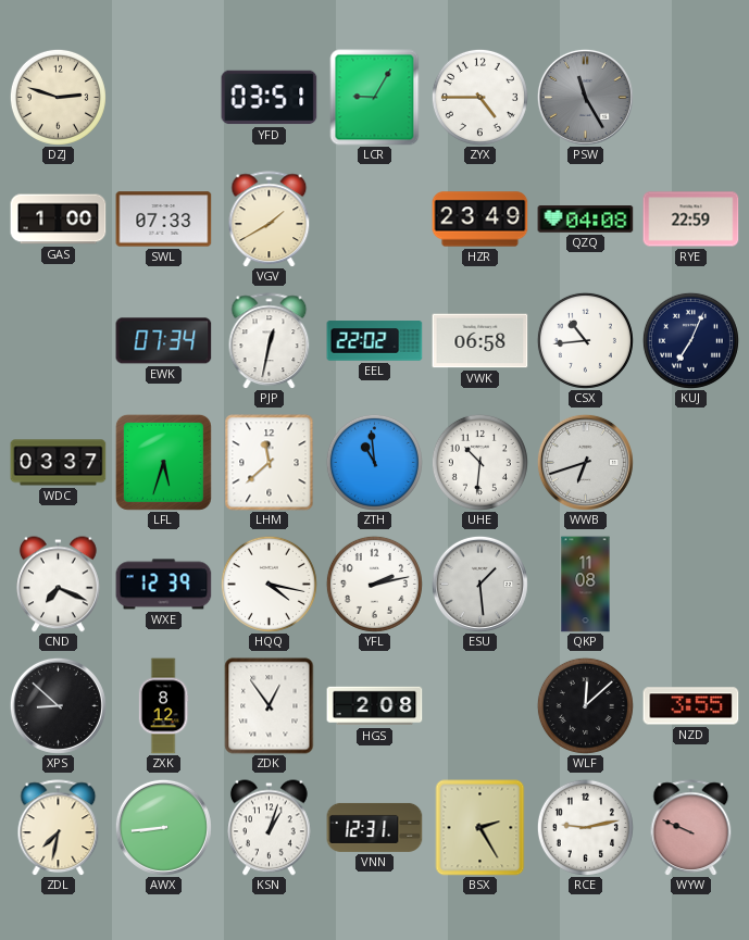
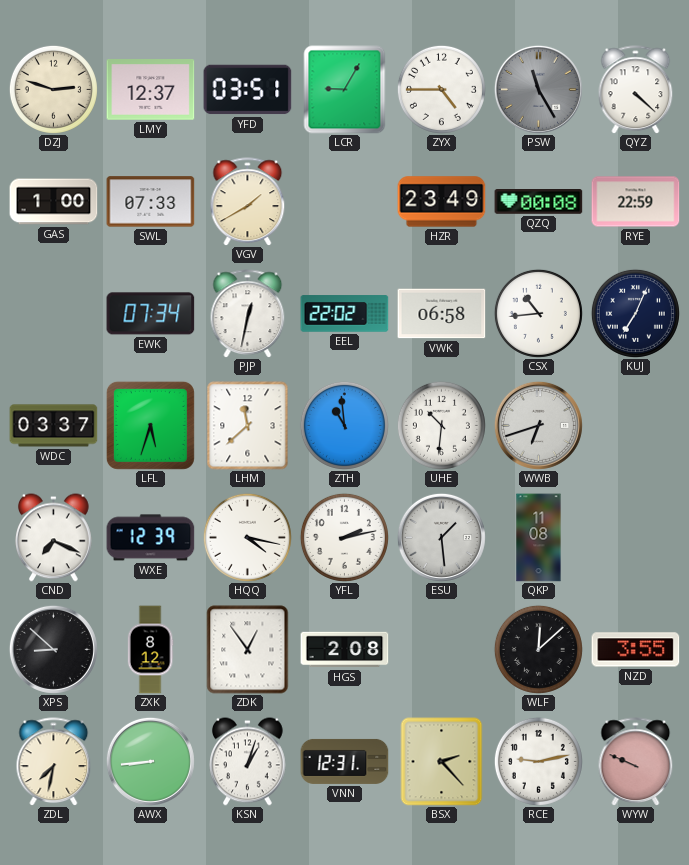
LMY: none -> 12:37 (151, 90)
QYZ: none -> 4:22 (636, 90)
QZQ: 04:08 -> 00:08 (539, 202)
BSX: 2:25 -> 2:23 (442, 762)
